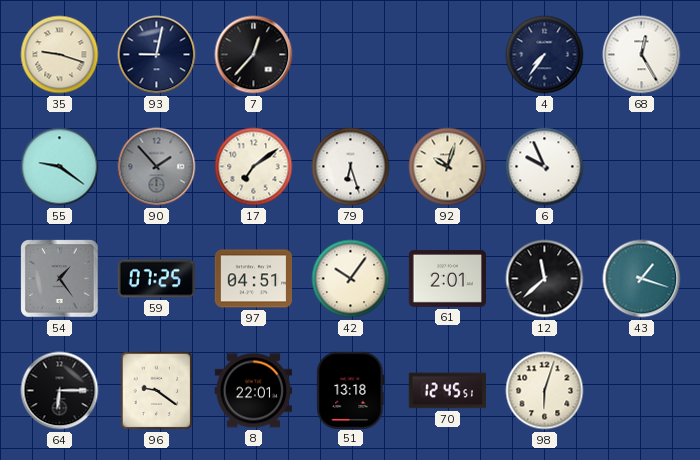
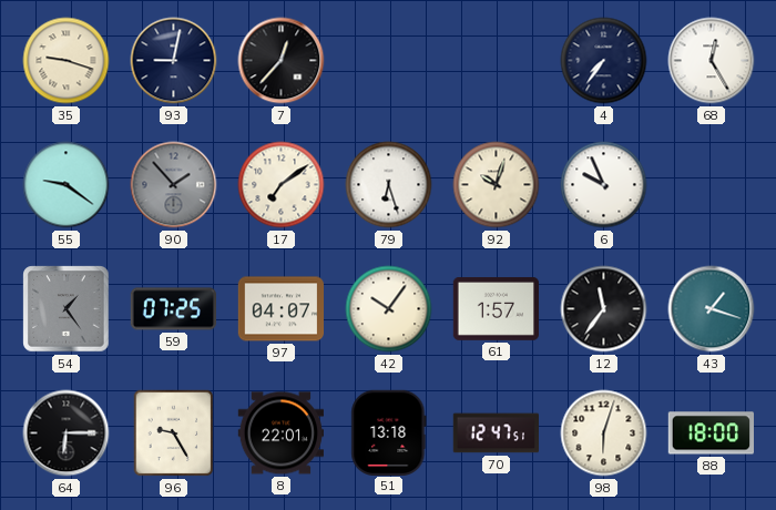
97: 04:51 -> 04:07 (282, 309)
61: 2:01 -> 1:57 (497, 308)
12: 11:38 -> 11:36 (604, 309)
96: 9:21 -> 9:25 (174, 433)
70: 12:45 -> 12:47 (496, 433)
88: none -> 18:00 (711, 433)
